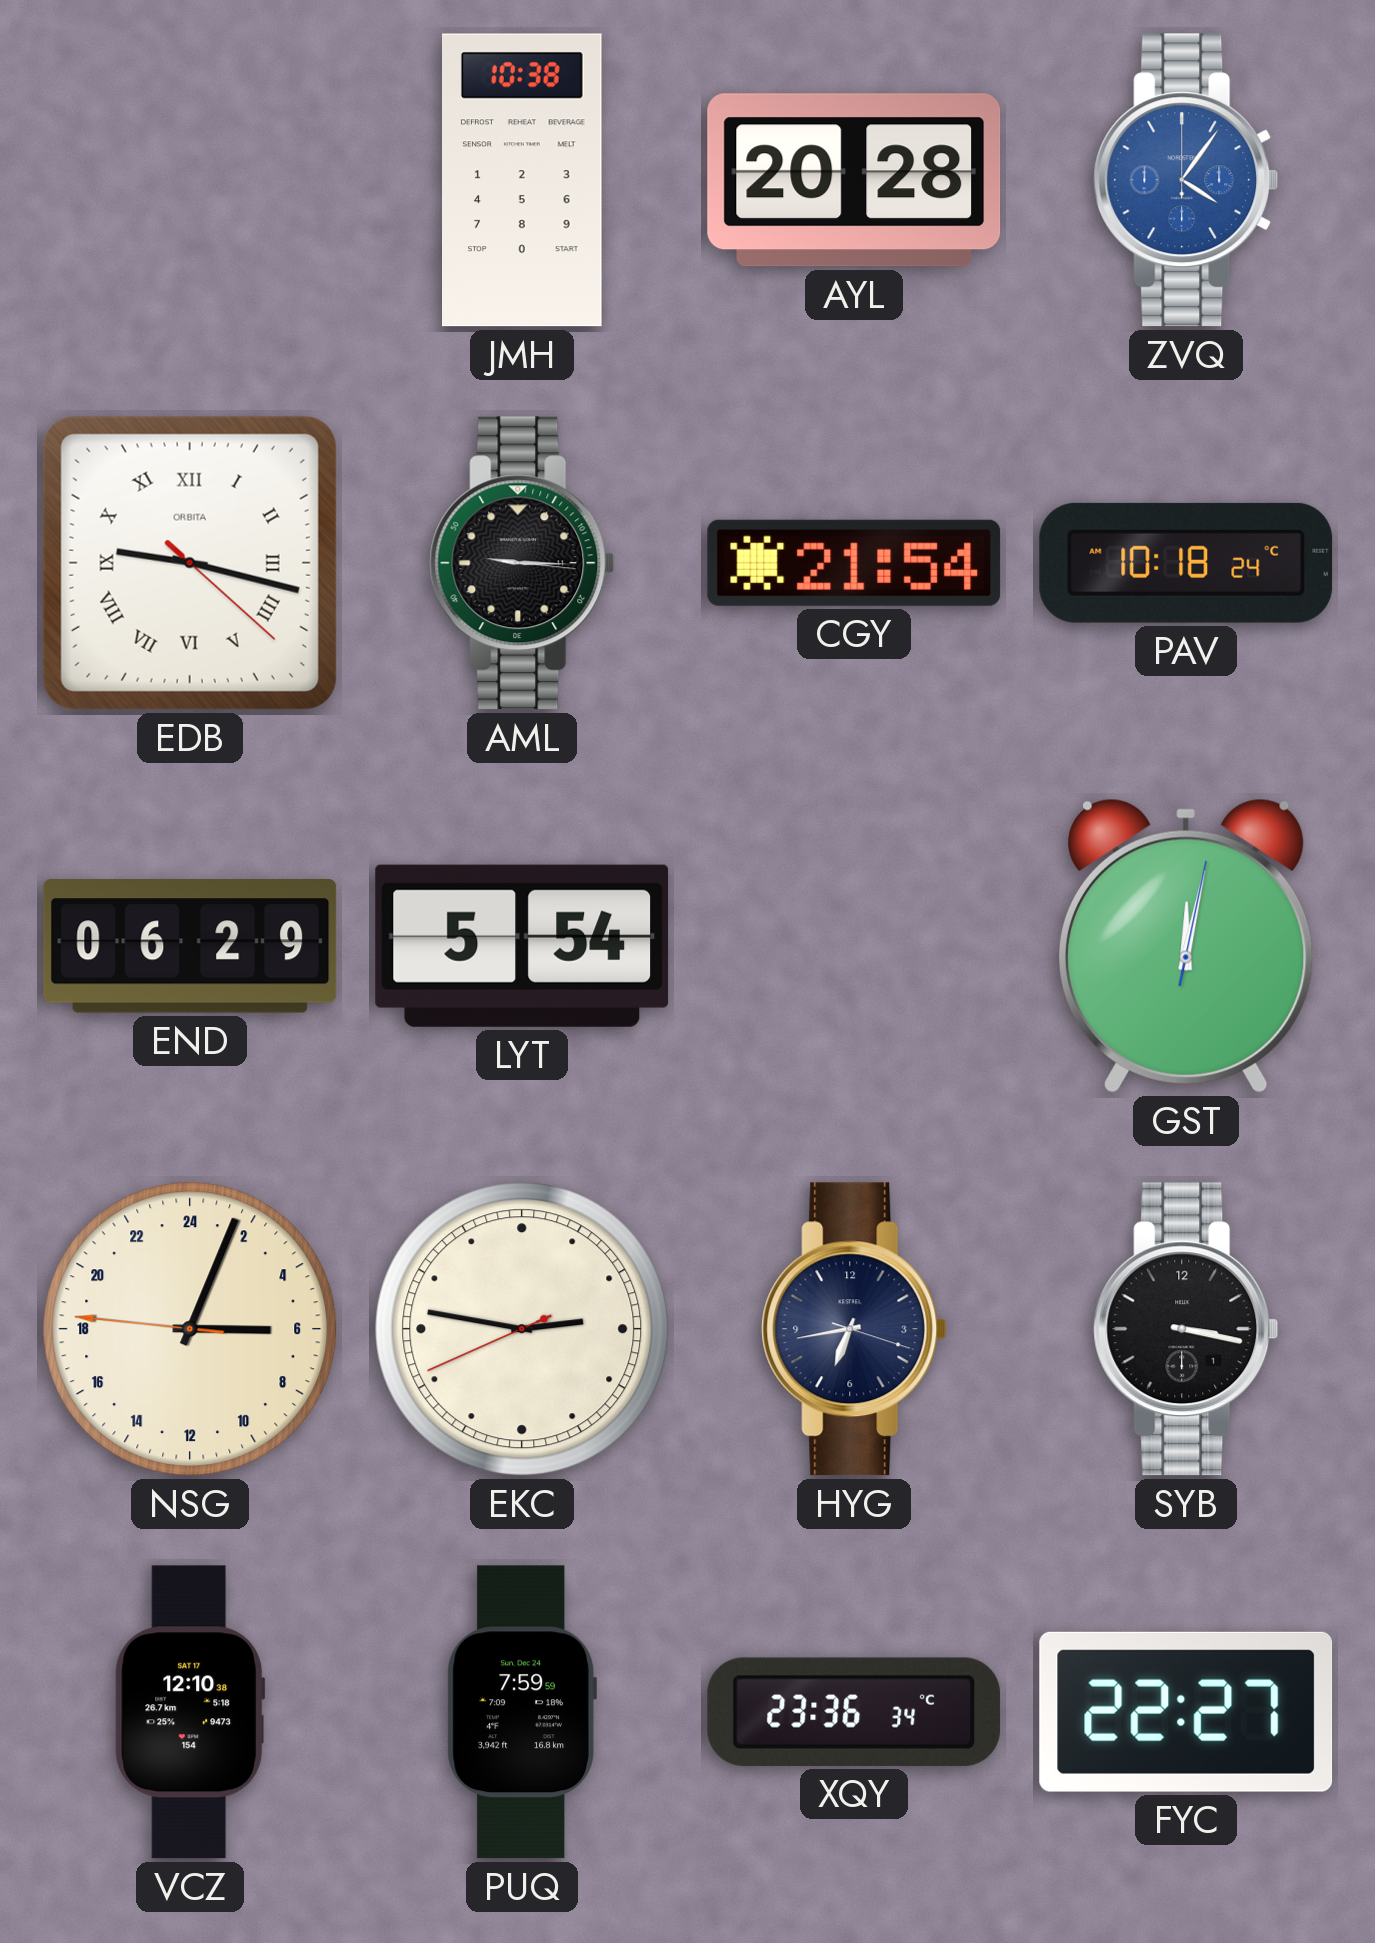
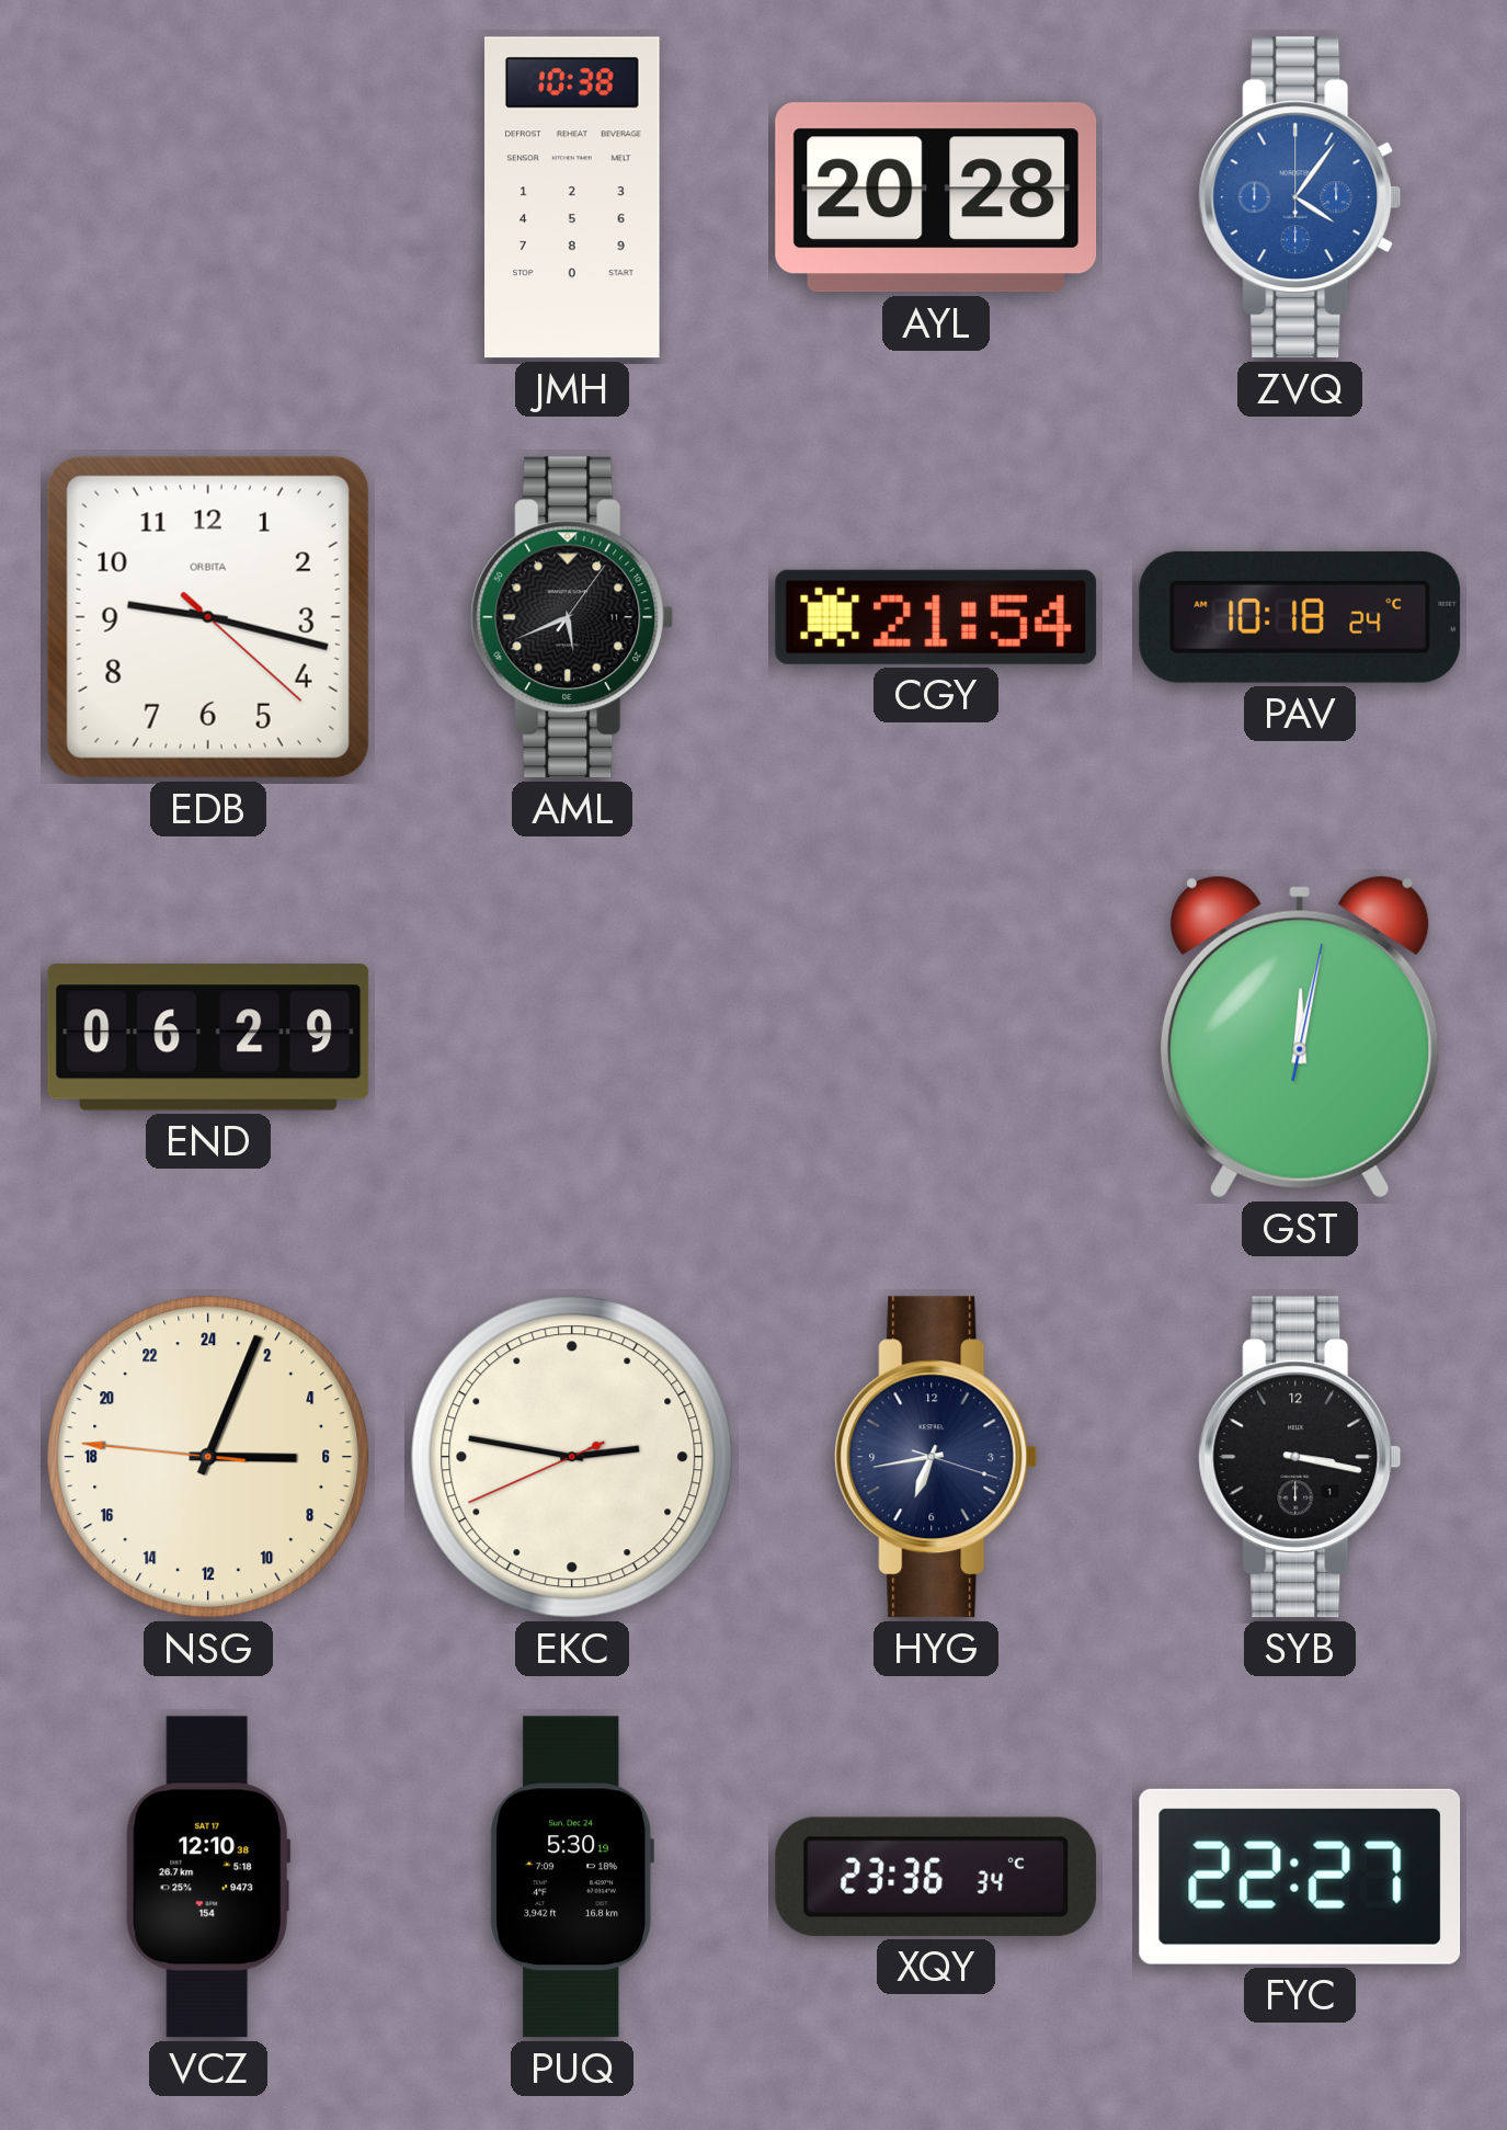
EDB numerals: Roman -> Arabic (208, 617)
AML: 9:15 -> 5:41 (572, 617)
LYT: 5:54 -> none (522, 946)
PUQ: 7:59 -> 5:30 (572, 1877)
